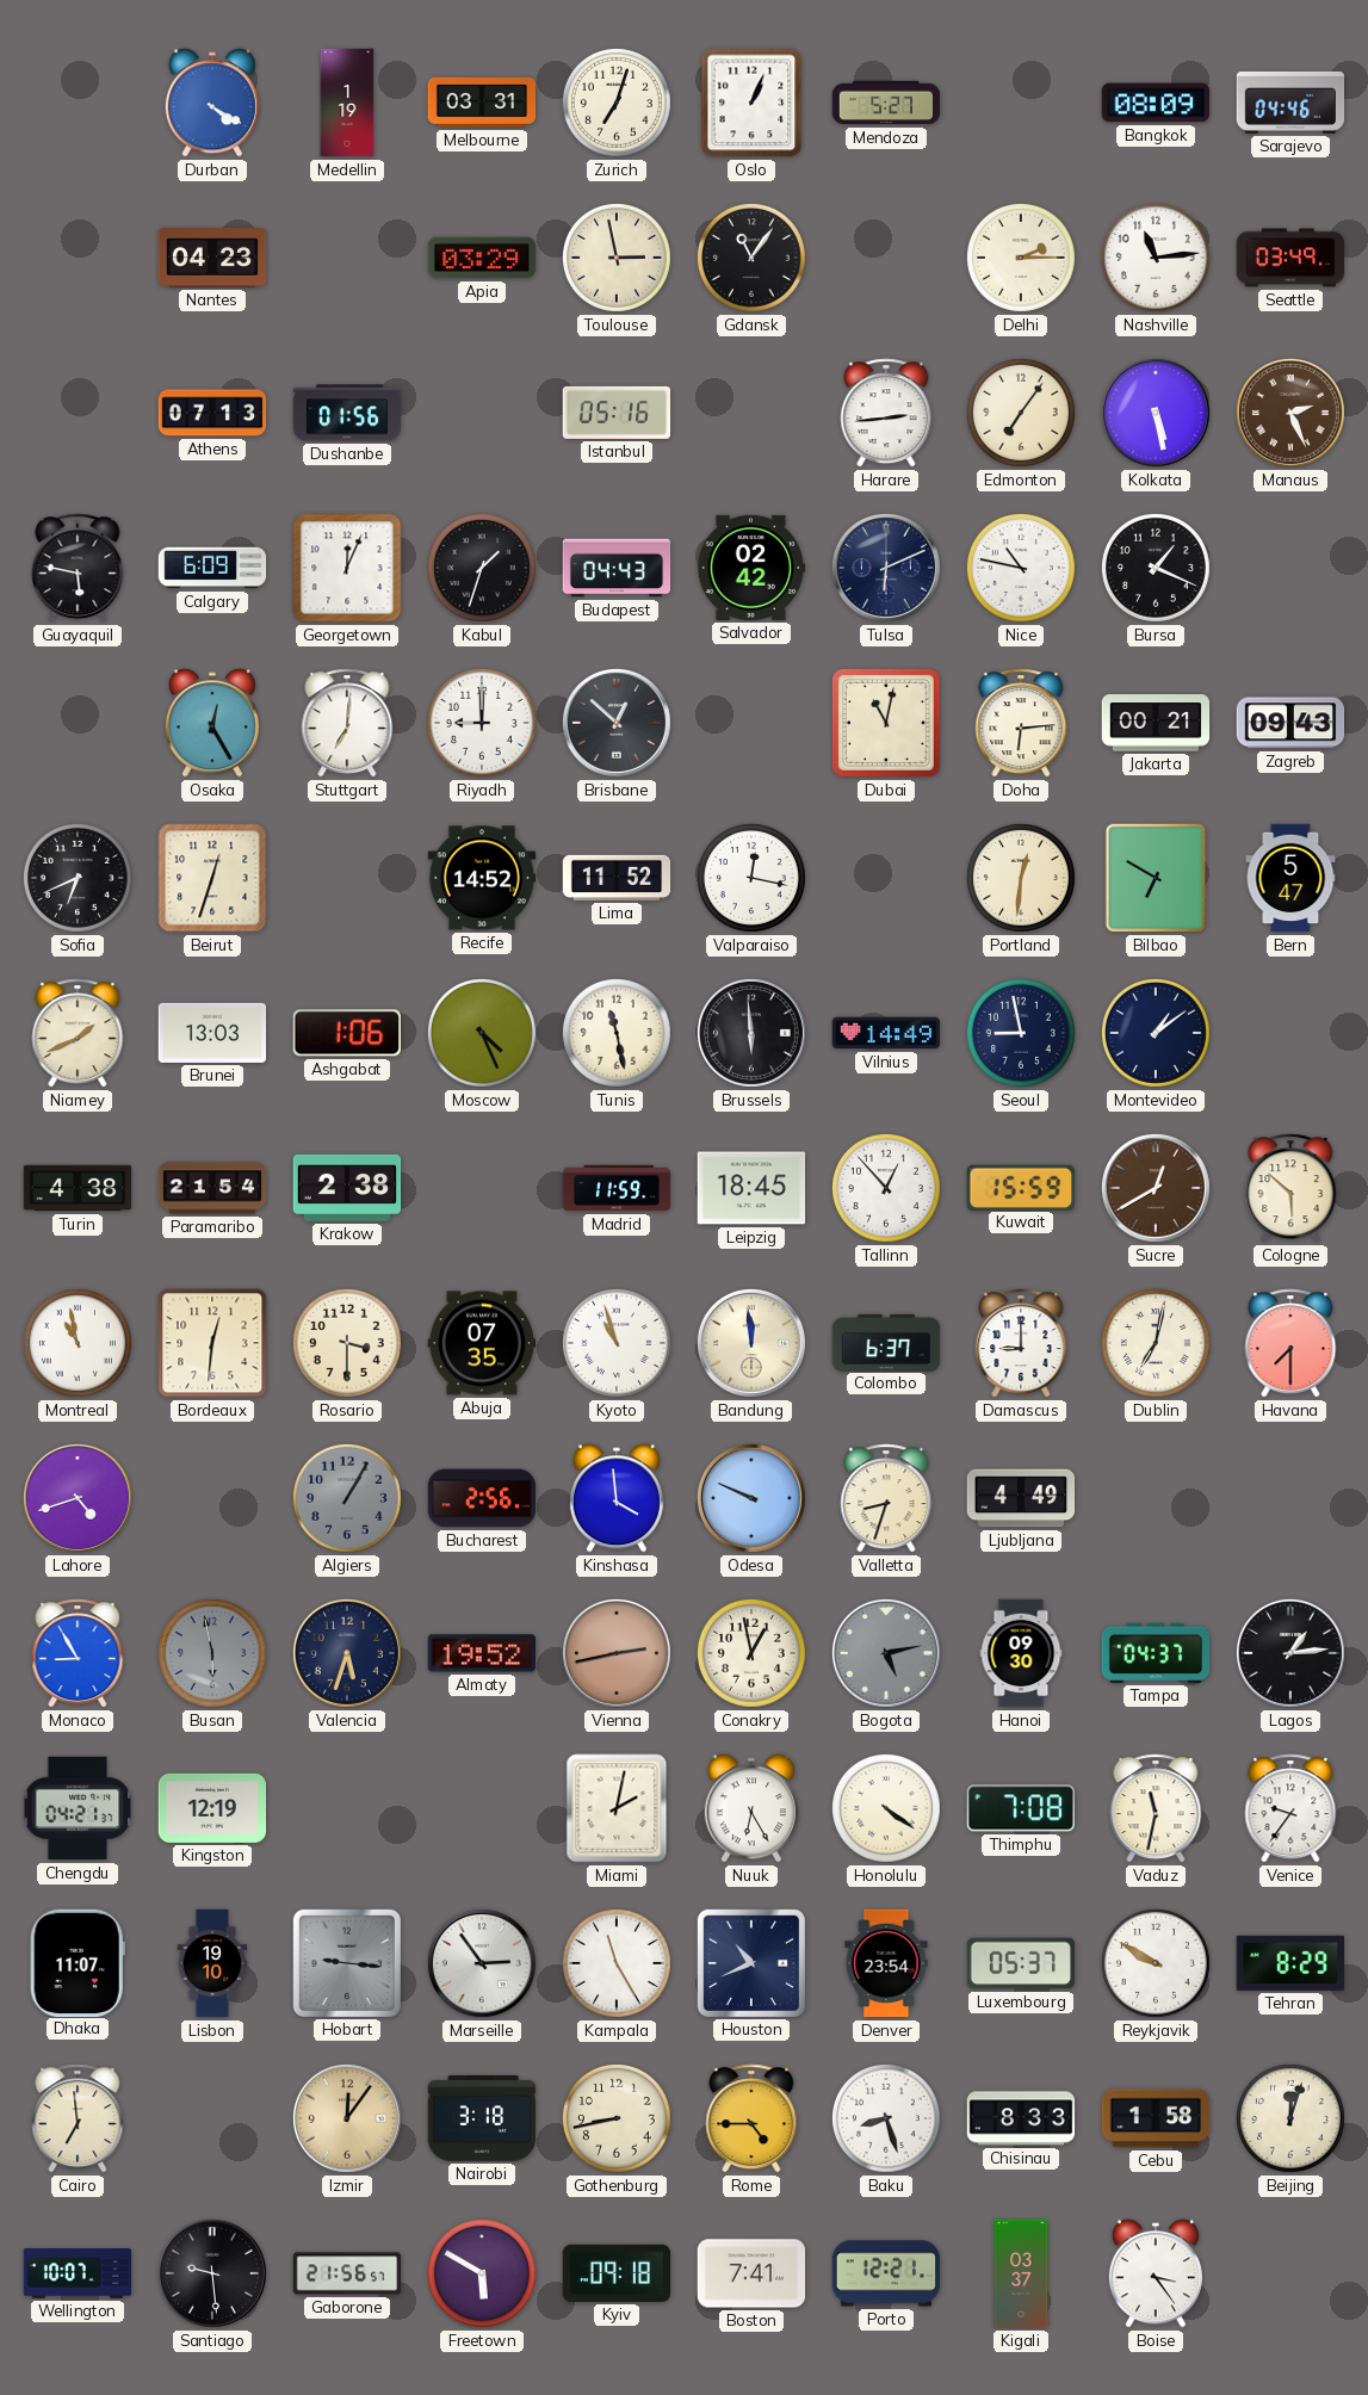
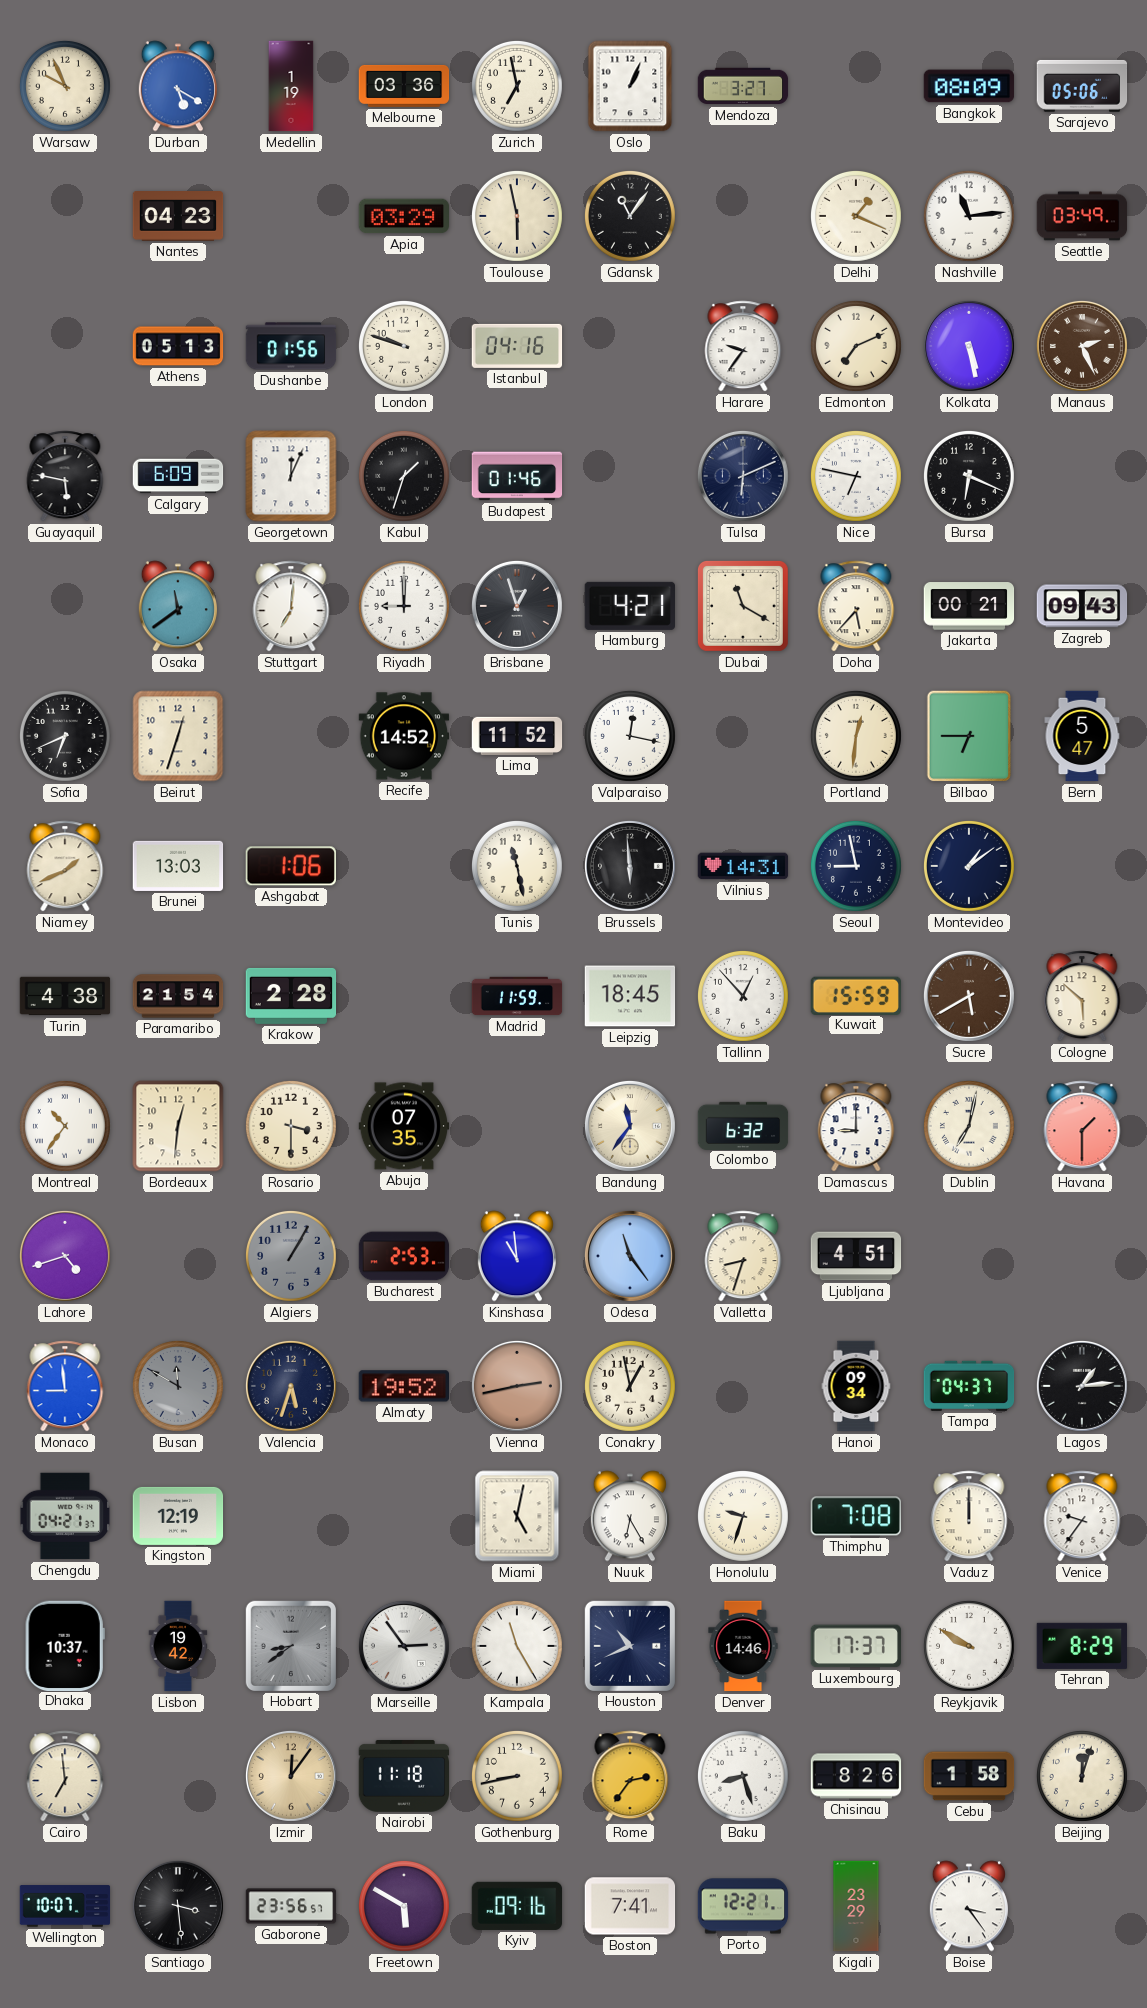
Warsaw: none -> 9:56 (65, 86)
Durban: 4:20 -> 5:20 (178, 86)
Melbourne: 03:31 -> 03:36 (404, 86)
Zurich: 7:03 -> 6:58 (517, 86)
Mendoza: 5:27 -> 3:27 (743, 86)
Sarajevo: 04:46 -> 05:06 (1082, 86)
Toulouse: 2:58 -> 5:58 (517, 216)
Delhi: 2:15 -> 1:19 (856, 216)
Athens: 07:13 -> 05:13 (178, 346)
London: none -> 9:48 (404, 346)
Istanbul: 05:16 -> 04:16 (517, 346)
Harare: 2:44 -> 9:36 (743, 346)
Edmonton: 7:06 -> 7:11 (856, 346)
Budapest: 04:43 -> 01:46 (517, 476)
Salvador: 02:42 -> none (751, 568)
Nice: 10:47 -> 6:47 (856, 476)
Bursa: 1:19 -> 6:19 (969, 476)
Osaka: 12:25 -> 11:39 (178, 606)
Brisbane: 12:52 -> 12:57 (517, 606)
Hamburg: none -> 4:21 (629, 606)
Dubai: 11:02 -> 11:20 (743, 606)
Doha: 6:14 -> 5:37 (856, 606)
Bilbao: 6:50 -> 6:45 (969, 736)
Moscow: 4:26 -> none (482, 1033)
Vilnius: 14:49 -> 14:31 (743, 866)
Krakow: 2:38 -> 2:28 (291, 996)
Sucre: 12:40 -> 5:40 (969, 996)
Montreal: 10:58 -> 10:36 (65, 1126)
Kyoto: 10:57 -> none (617, 1343)
Bandung: 11:59 -> 11:36 (630, 1126)
Colombo: 6:37 -> 6:32 (743, 1125)
Havana: 7:30 -> 1:30 (1082, 1126)
Bucharest: 2:56 -> 2:53 (404, 1256)
Kinshasa: 3:59 -> 10:59 (517, 1256)
Odesa: 9:49 -> 11:24 (630, 1256)
Ljubljana: 4:49 -> 4:51 (856, 1256)
Monaco: 8:55 -> 8:59 (65, 1386)
Busan: 5:58 -> 11:50 (178, 1386)
Bogota: 5:13 -> none (886, 1653)
Hanoi: 09:30 -> 09:34 (856, 1386)
Miami: 2:02 -> 5:02 (517, 1516)
Honolulu: 4:21 -> 9:33 (743, 1516)
Vaduz: 11:32 -> 12:00 (969, 1516)
Dhaka: 11:07 -> 10:37 (65, 1645)
Lisbon: 19:10 -> 19:42 (178, 1646)
Hobart: 9:16 -> 8:39 (290, 1645)
Denver: 23:54 -> 14:46 (743, 1646)
Luxembourg: 05:37 -> 17:37 (855, 1646)
Nairobi: 3:18 -> 11:18 (404, 1776)
Rome: 4:45 -> 2:36 (630, 1776)
Chisinau: 8:33 -> 8:26 (856, 1776)
Santiago: 9:29 -> 3:29 (178, 1906)
Gaborone: 21:56 -> 23:56 (291, 1906)
Kyiv: 09:18 -> 09:16 (517, 1906)
Kigali: 03:37 -> 23:29 (856, 1906)
